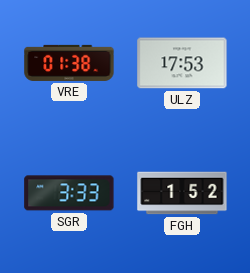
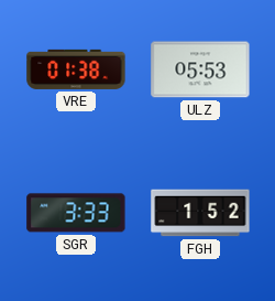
ULZ: 17:53 -> 05:53 (200, 69)
